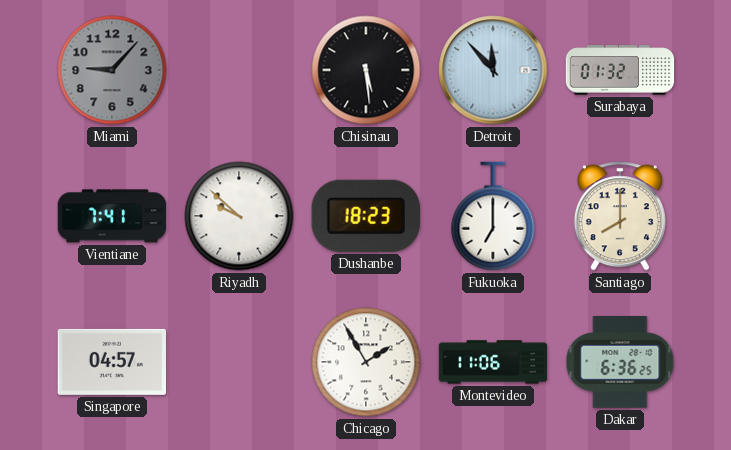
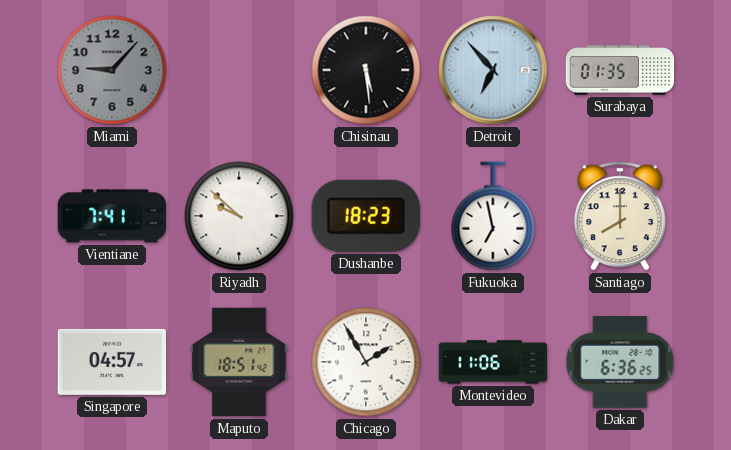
Detroit: 11:53 -> 6:53 (493, 70)
Surabaya: 01:32 -> 01:35 (620, 70)
Fukuoka: 7:00 -> 6:58 (493, 216)
Maputo: none -> 18:51 (239, 362)
